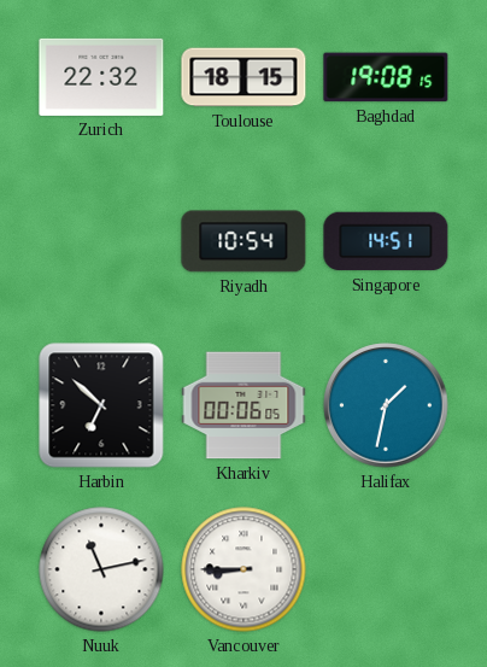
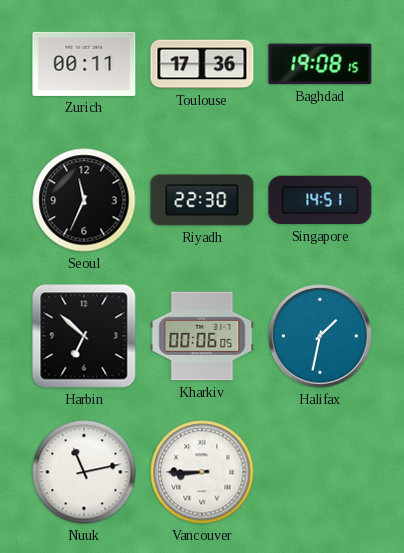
Zurich: 22:32 -> 00:11 (84, 64)
Toulouse: 18:15 -> 17:36 (202, 64)
Seoul: none -> 11:34 (84, 200)
Riyadh: 10:54 -> 22:30 (202, 200)
